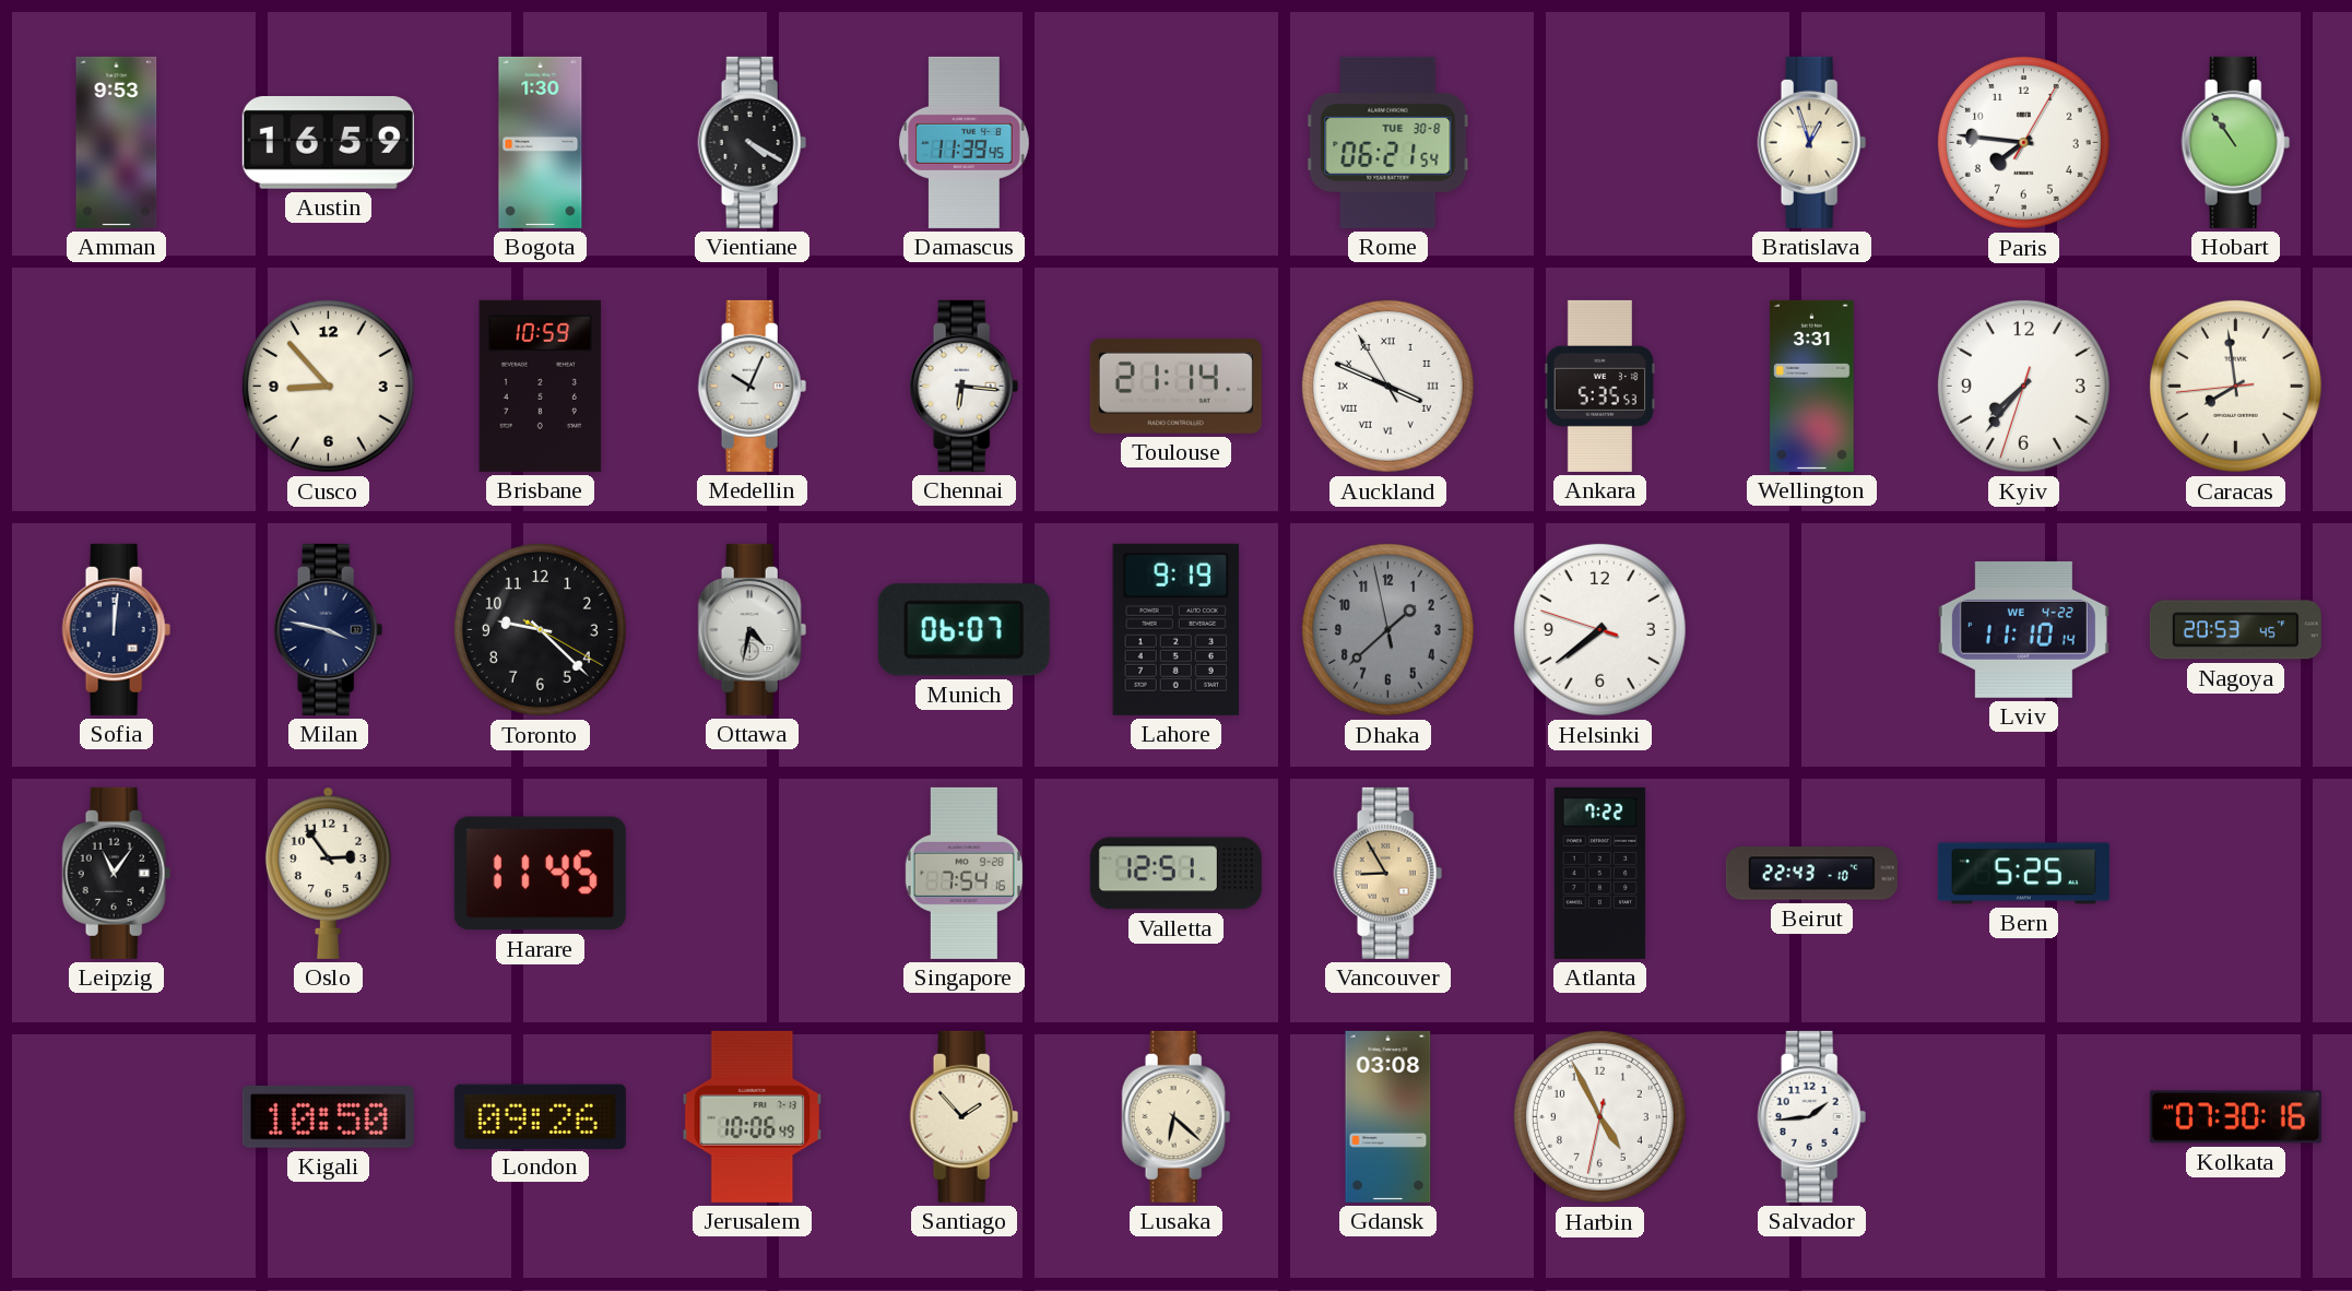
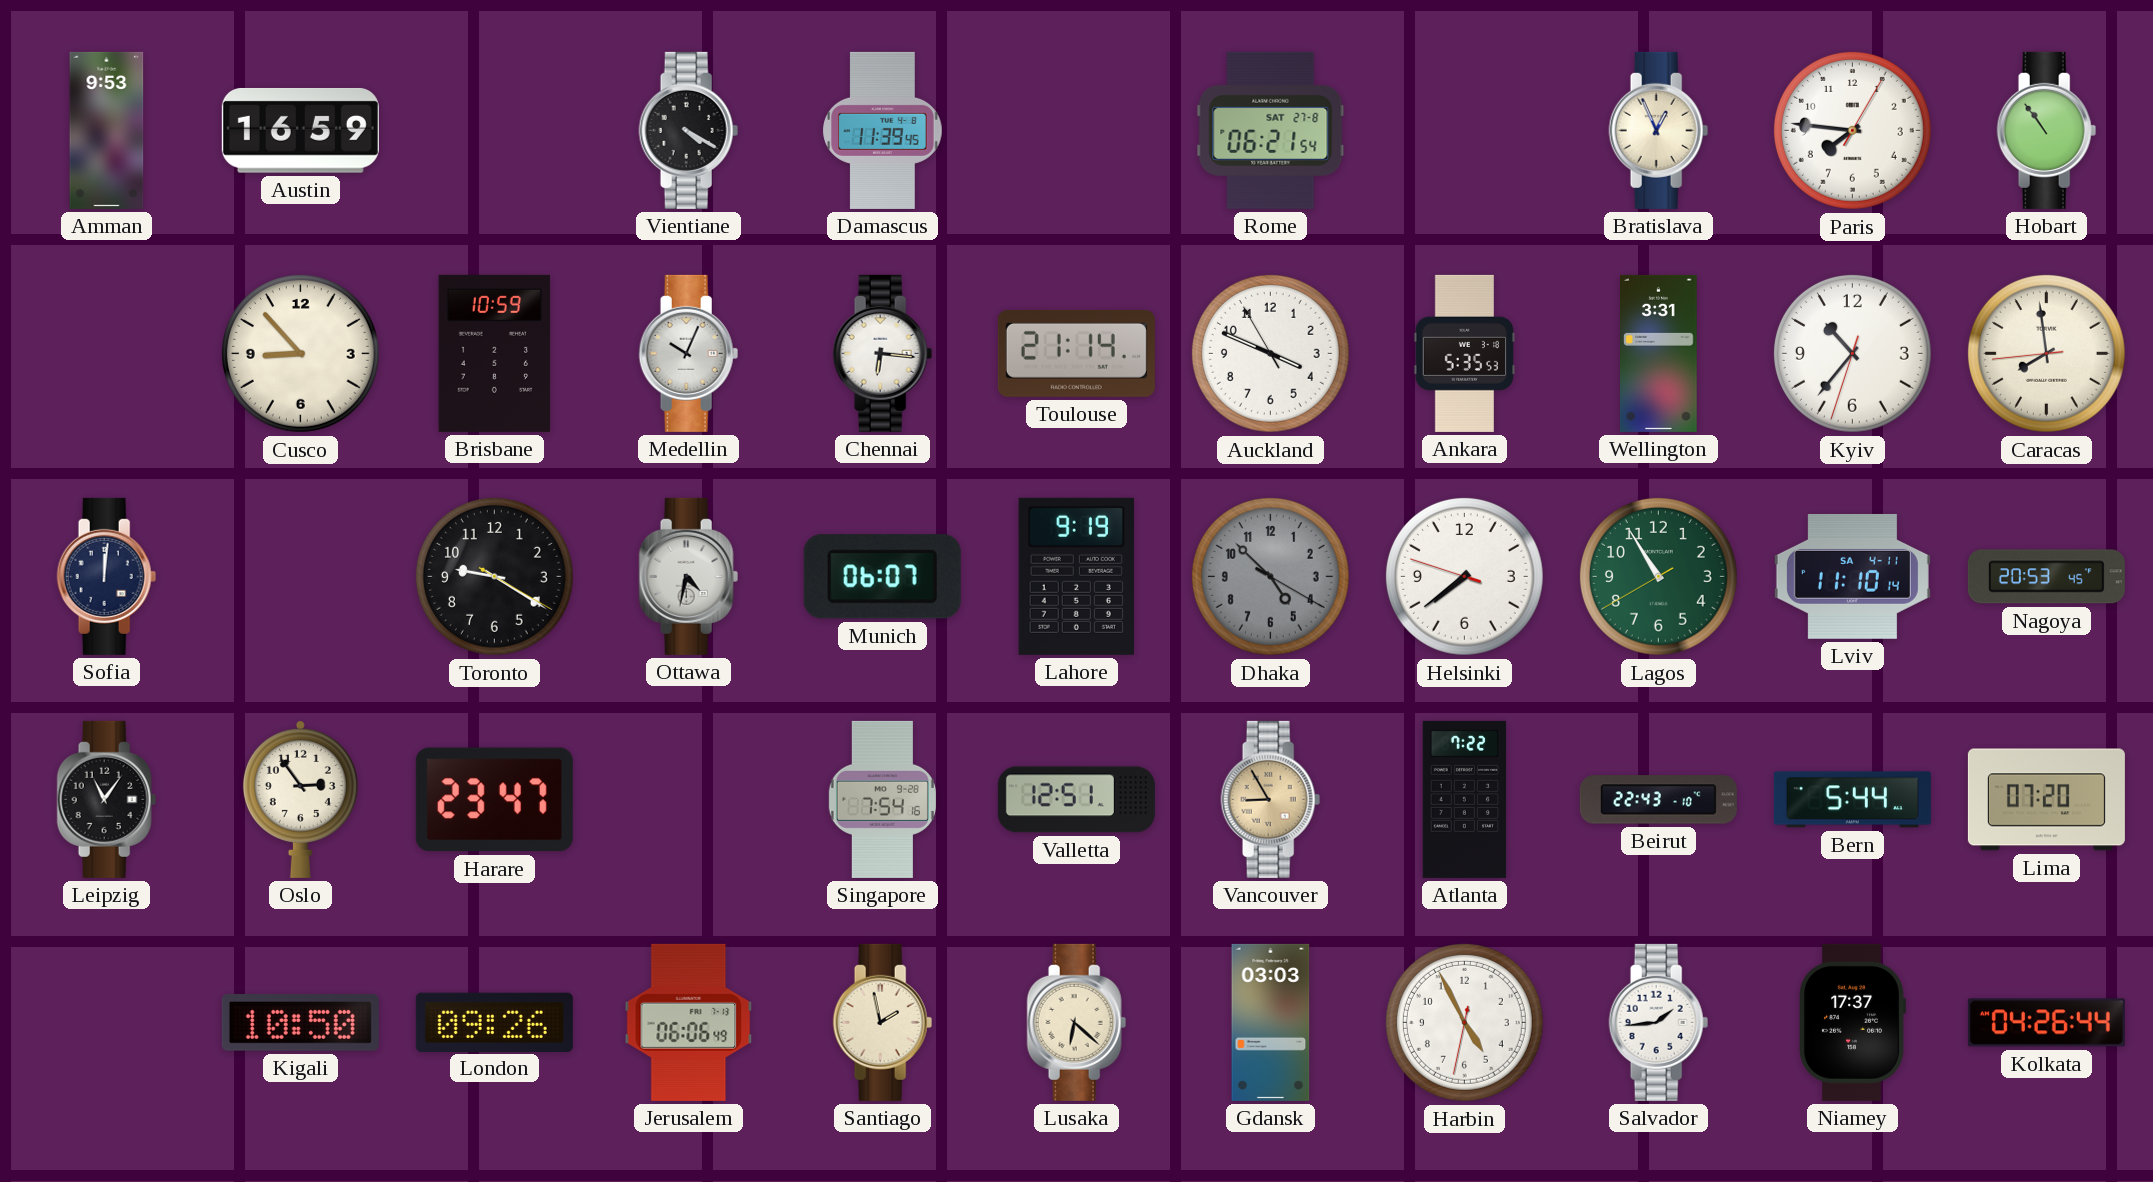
Bogota: 1:30 -> none (541, 142)
Rome date: TUE 30-8 -> SAT 27-8 (1271, 130)
Bratislava: 12:57 -> 12:56 (1659, 130)
Auckland numerals: Roman -> Arabic (1270, 353)
Kyiv: 7:36 -> 10:36 (1852, 353)
Milan: 3:47 -> none (329, 629)
Toronto: 9:22 -> 9:20 (494, 576)
Dhaka: 1:37 -> 4:52 (1270, 576)
Lagos: none -> 10:54 (1658, 576)
Lviv date: WE 4-22 -> SA 4-11 (1852, 576)
Harare: 11:45 -> 23:47 (494, 800)
Bern: 5:25 -> 5:44 (1852, 800)
Lima: none -> 07:20 (2046, 800)
Jerusalem: 10:06 -> 06:06 (689, 1022)
Santiago: 1:53 -> 1:58 (883, 1022)
Gdansk: 03:08 -> 03:03 (1271, 1022)
Niamey: none -> 17:37 (1852, 1022)
Kolkata: 07:30 -> 04:26 (2046, 1023)
